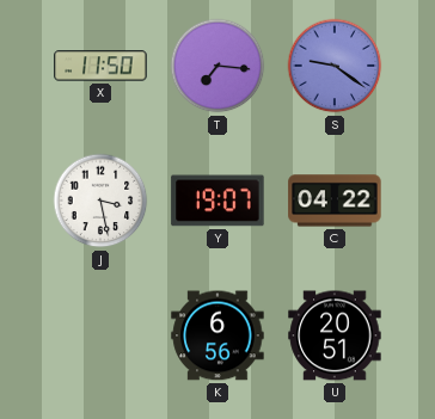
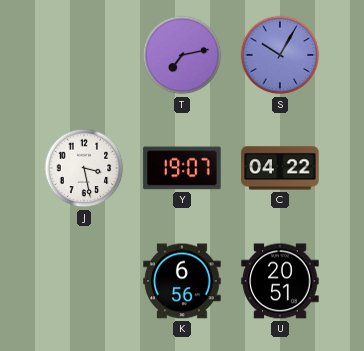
X: 11:50 -> none (100, 66)
T: 7:16 -> 7:13 (182, 55)
S: 9:21 -> 10:05 (280, 55)
